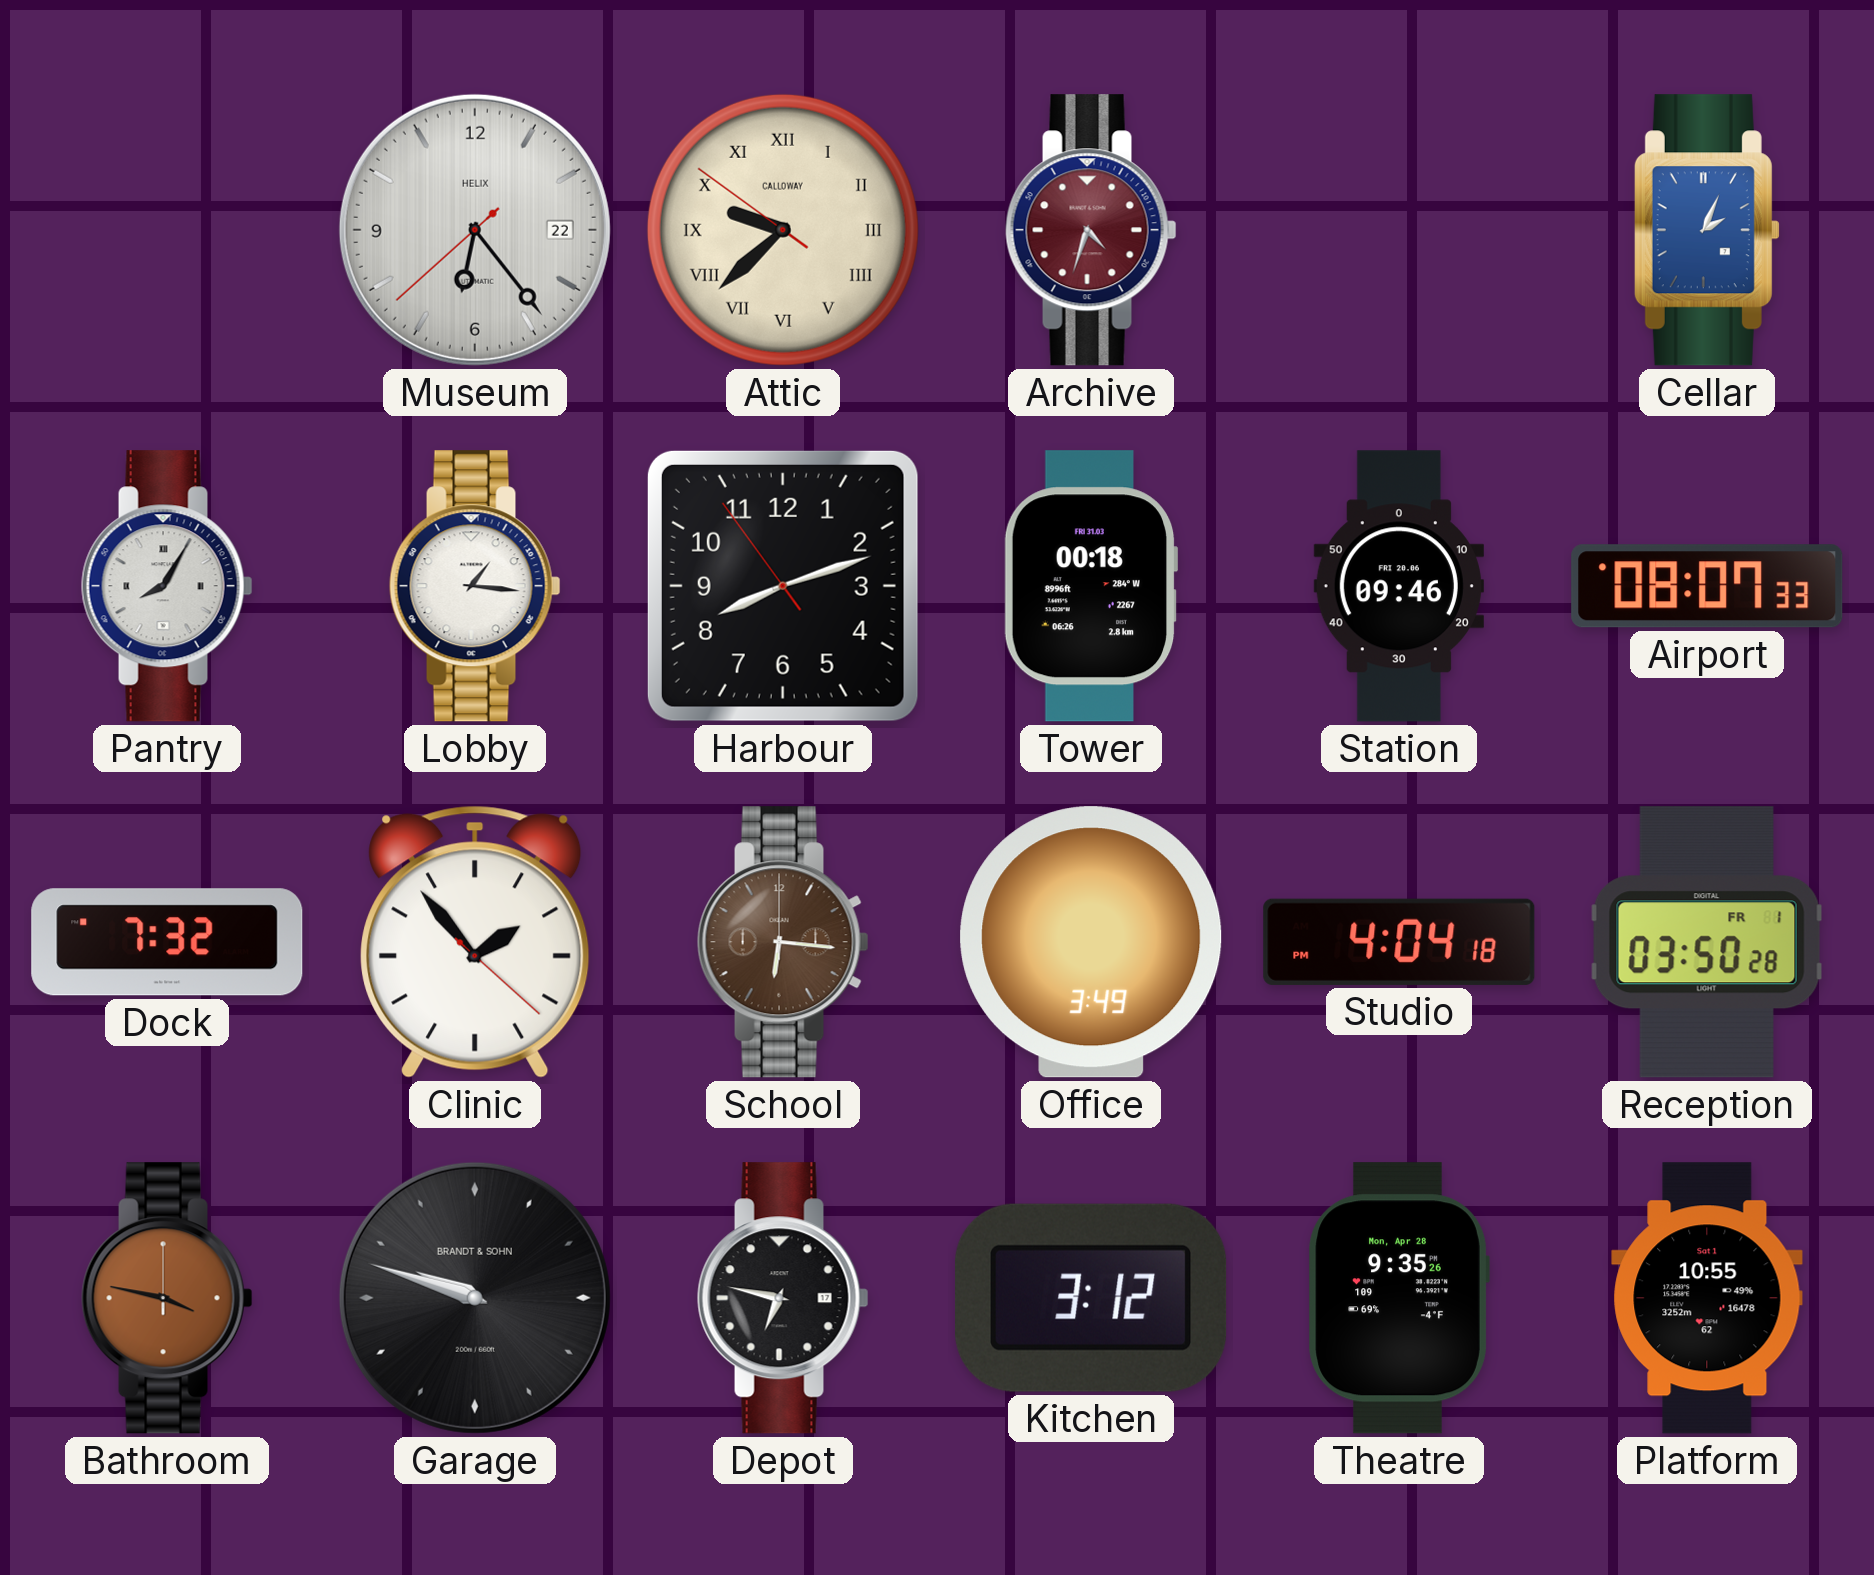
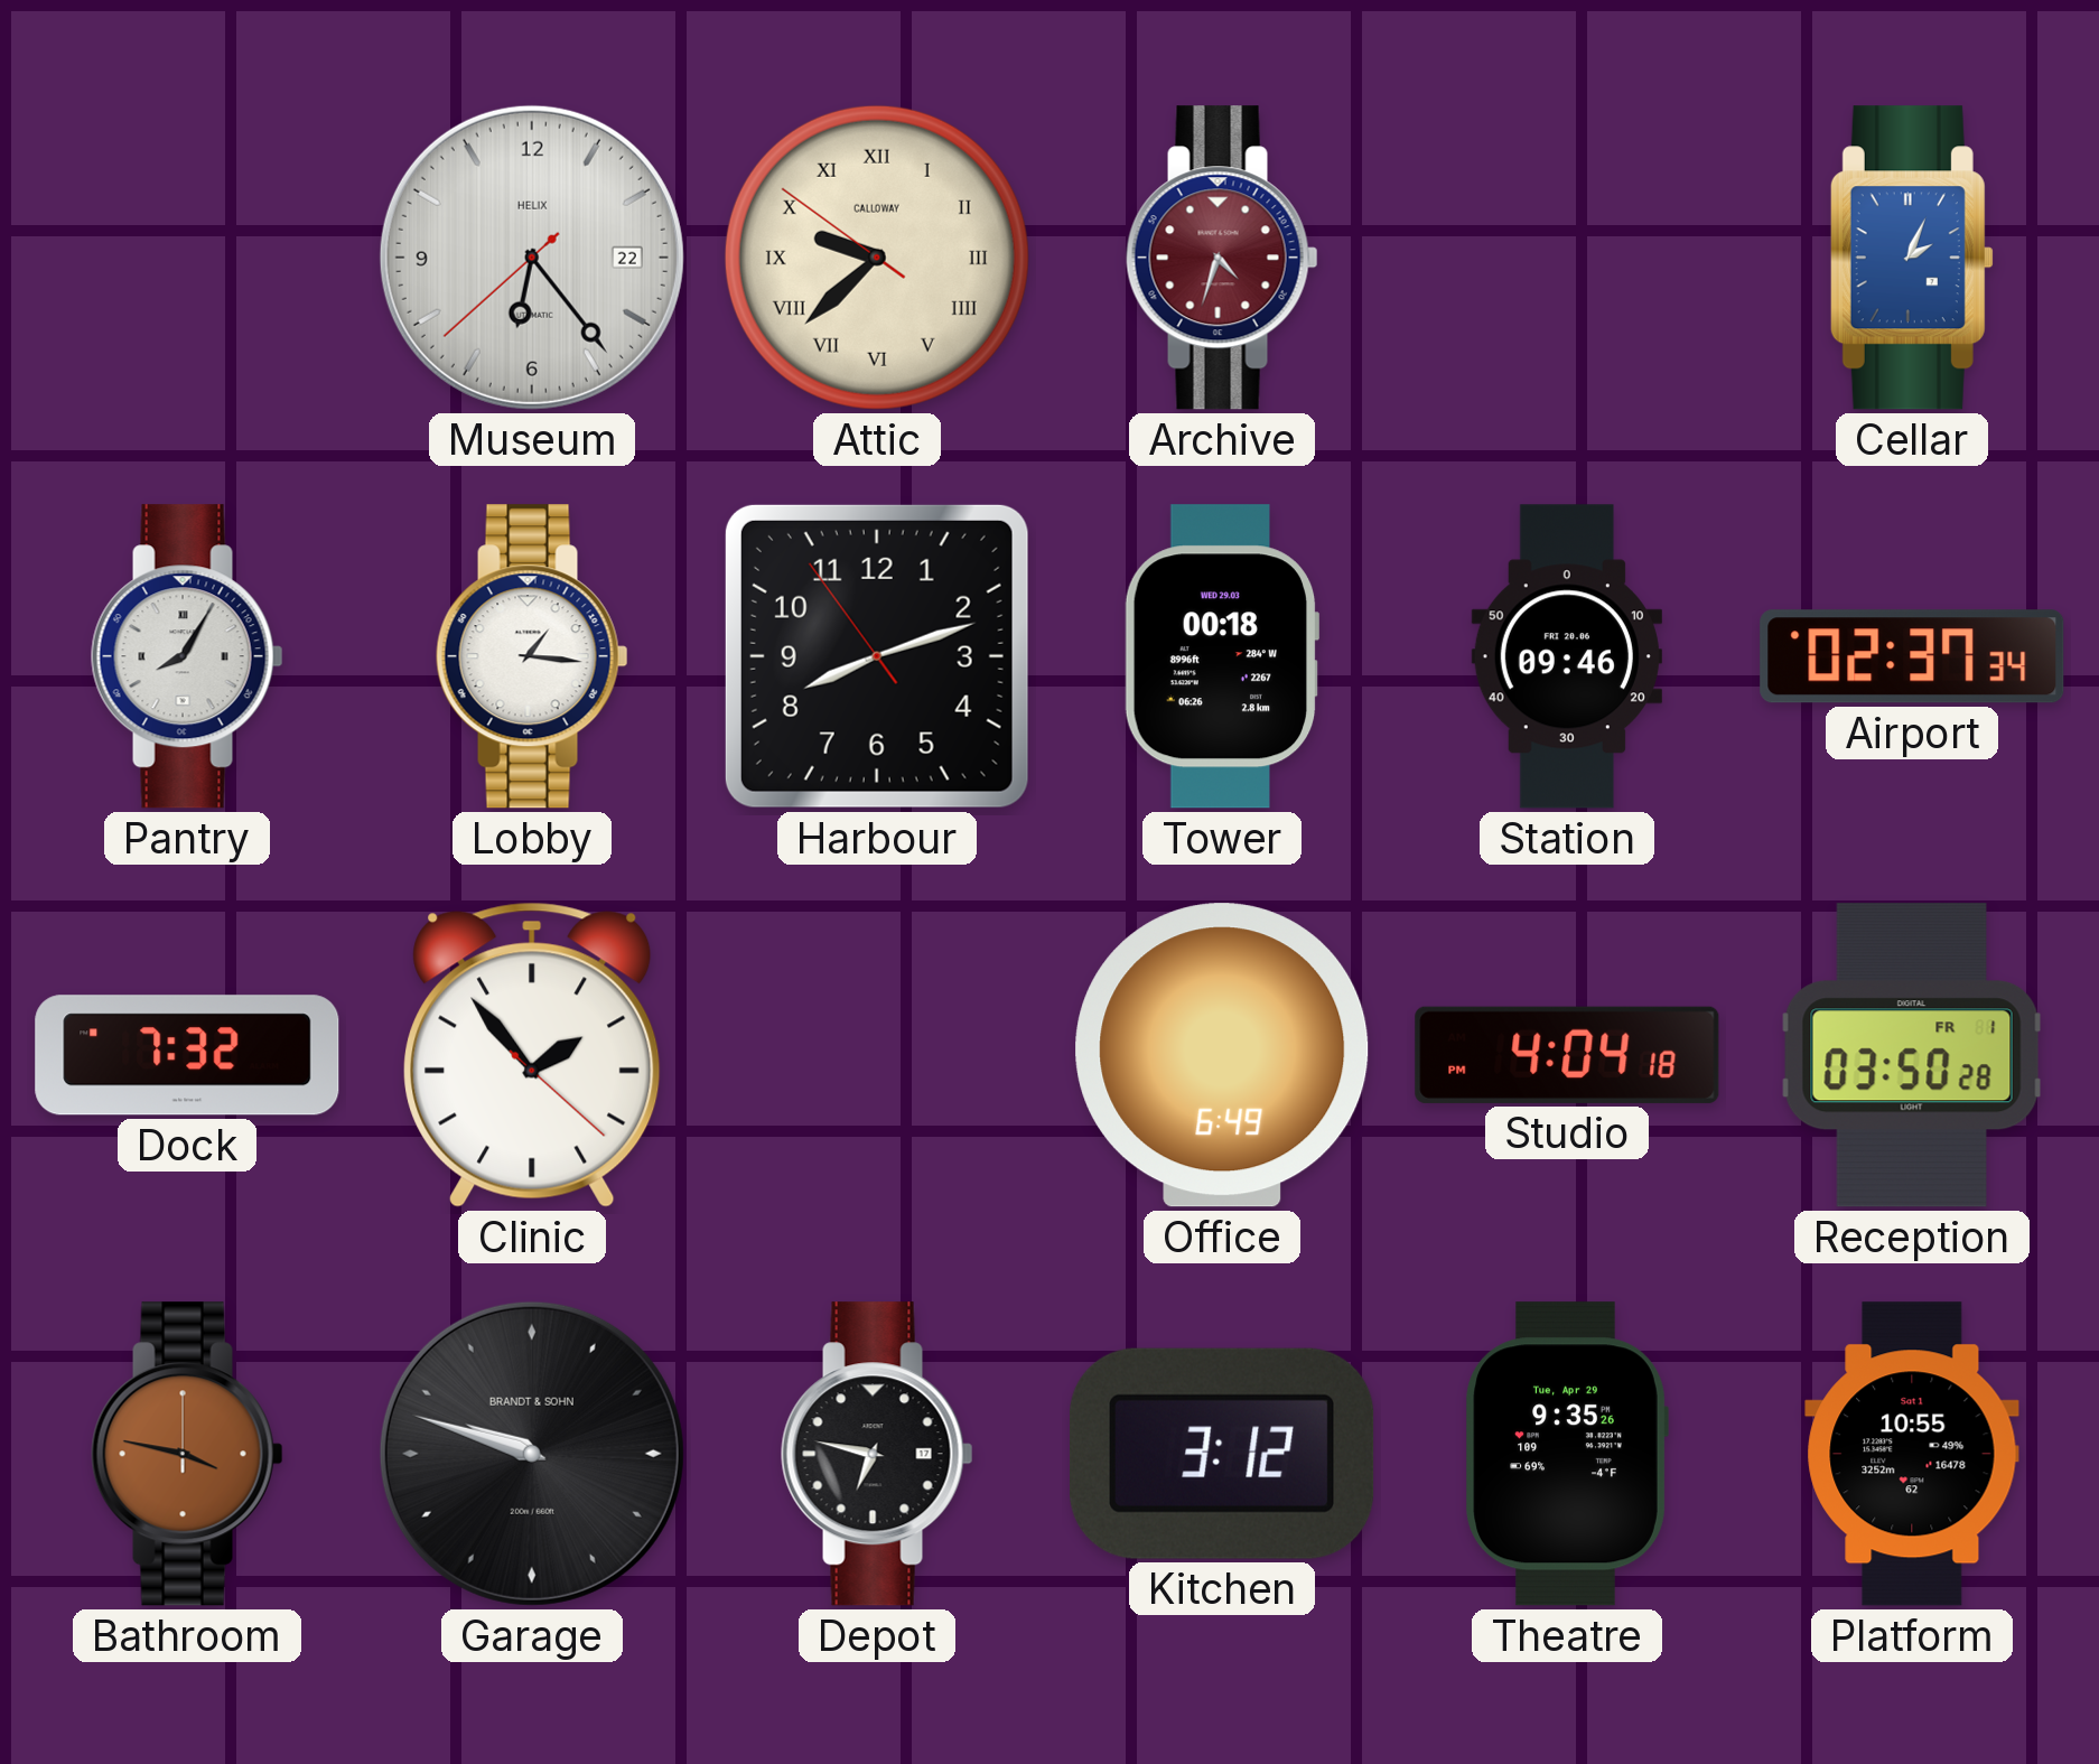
Tower date: FRI 31.03 -> WED 29.03 (1222, 656)
Airport: 08:07 -> 02:37 (1912, 656)
School: 6:16 -> none (783, 942)
Office: 3:49 -> 6:49 (1222, 1055)
Theatre date: Mon, Apr 28 -> Tue, Apr 29 (1567, 1454)
